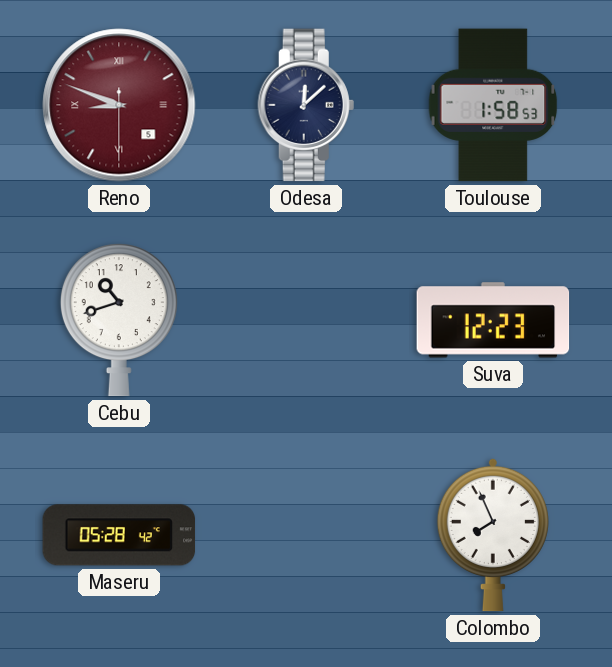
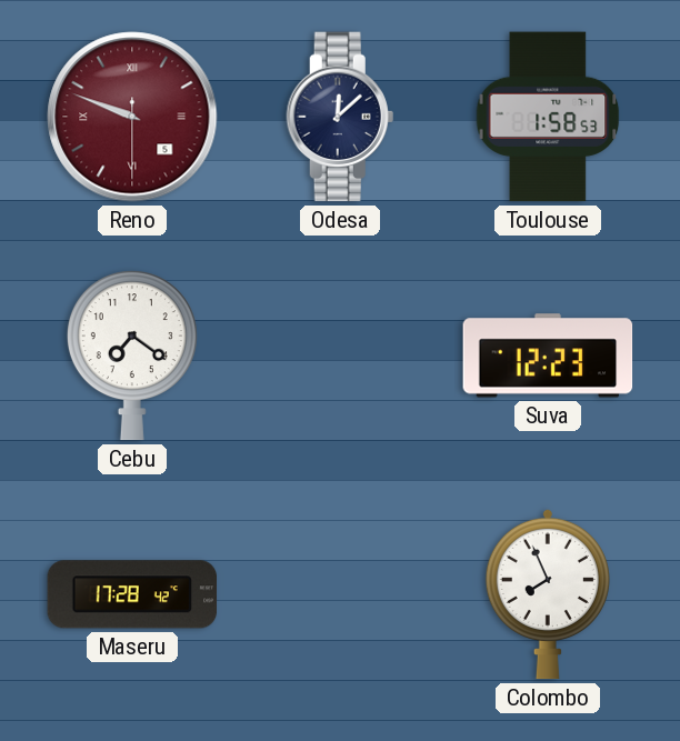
Reno: 8:48 -> 9:48 (132, 117)
Cebu: 10:42 -> 7:21 (132, 356)
Maseru: 05:28 -> 17:28 (132, 594)
